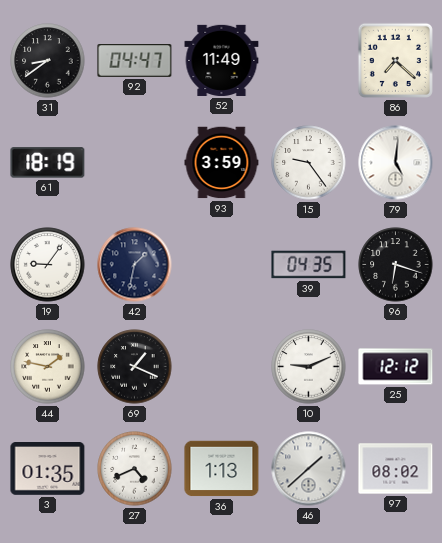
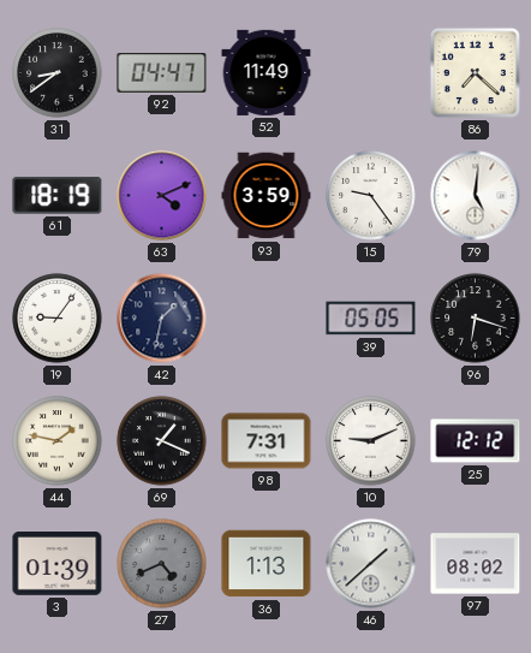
63: none -> 4:11 (162, 196)
39: 04:35 -> 05:05 (371, 319)
98: none -> 7:31 (267, 441)
3: 01:35 -> 01:39 (58, 564)
27 dial: white -> grey (162, 564)
